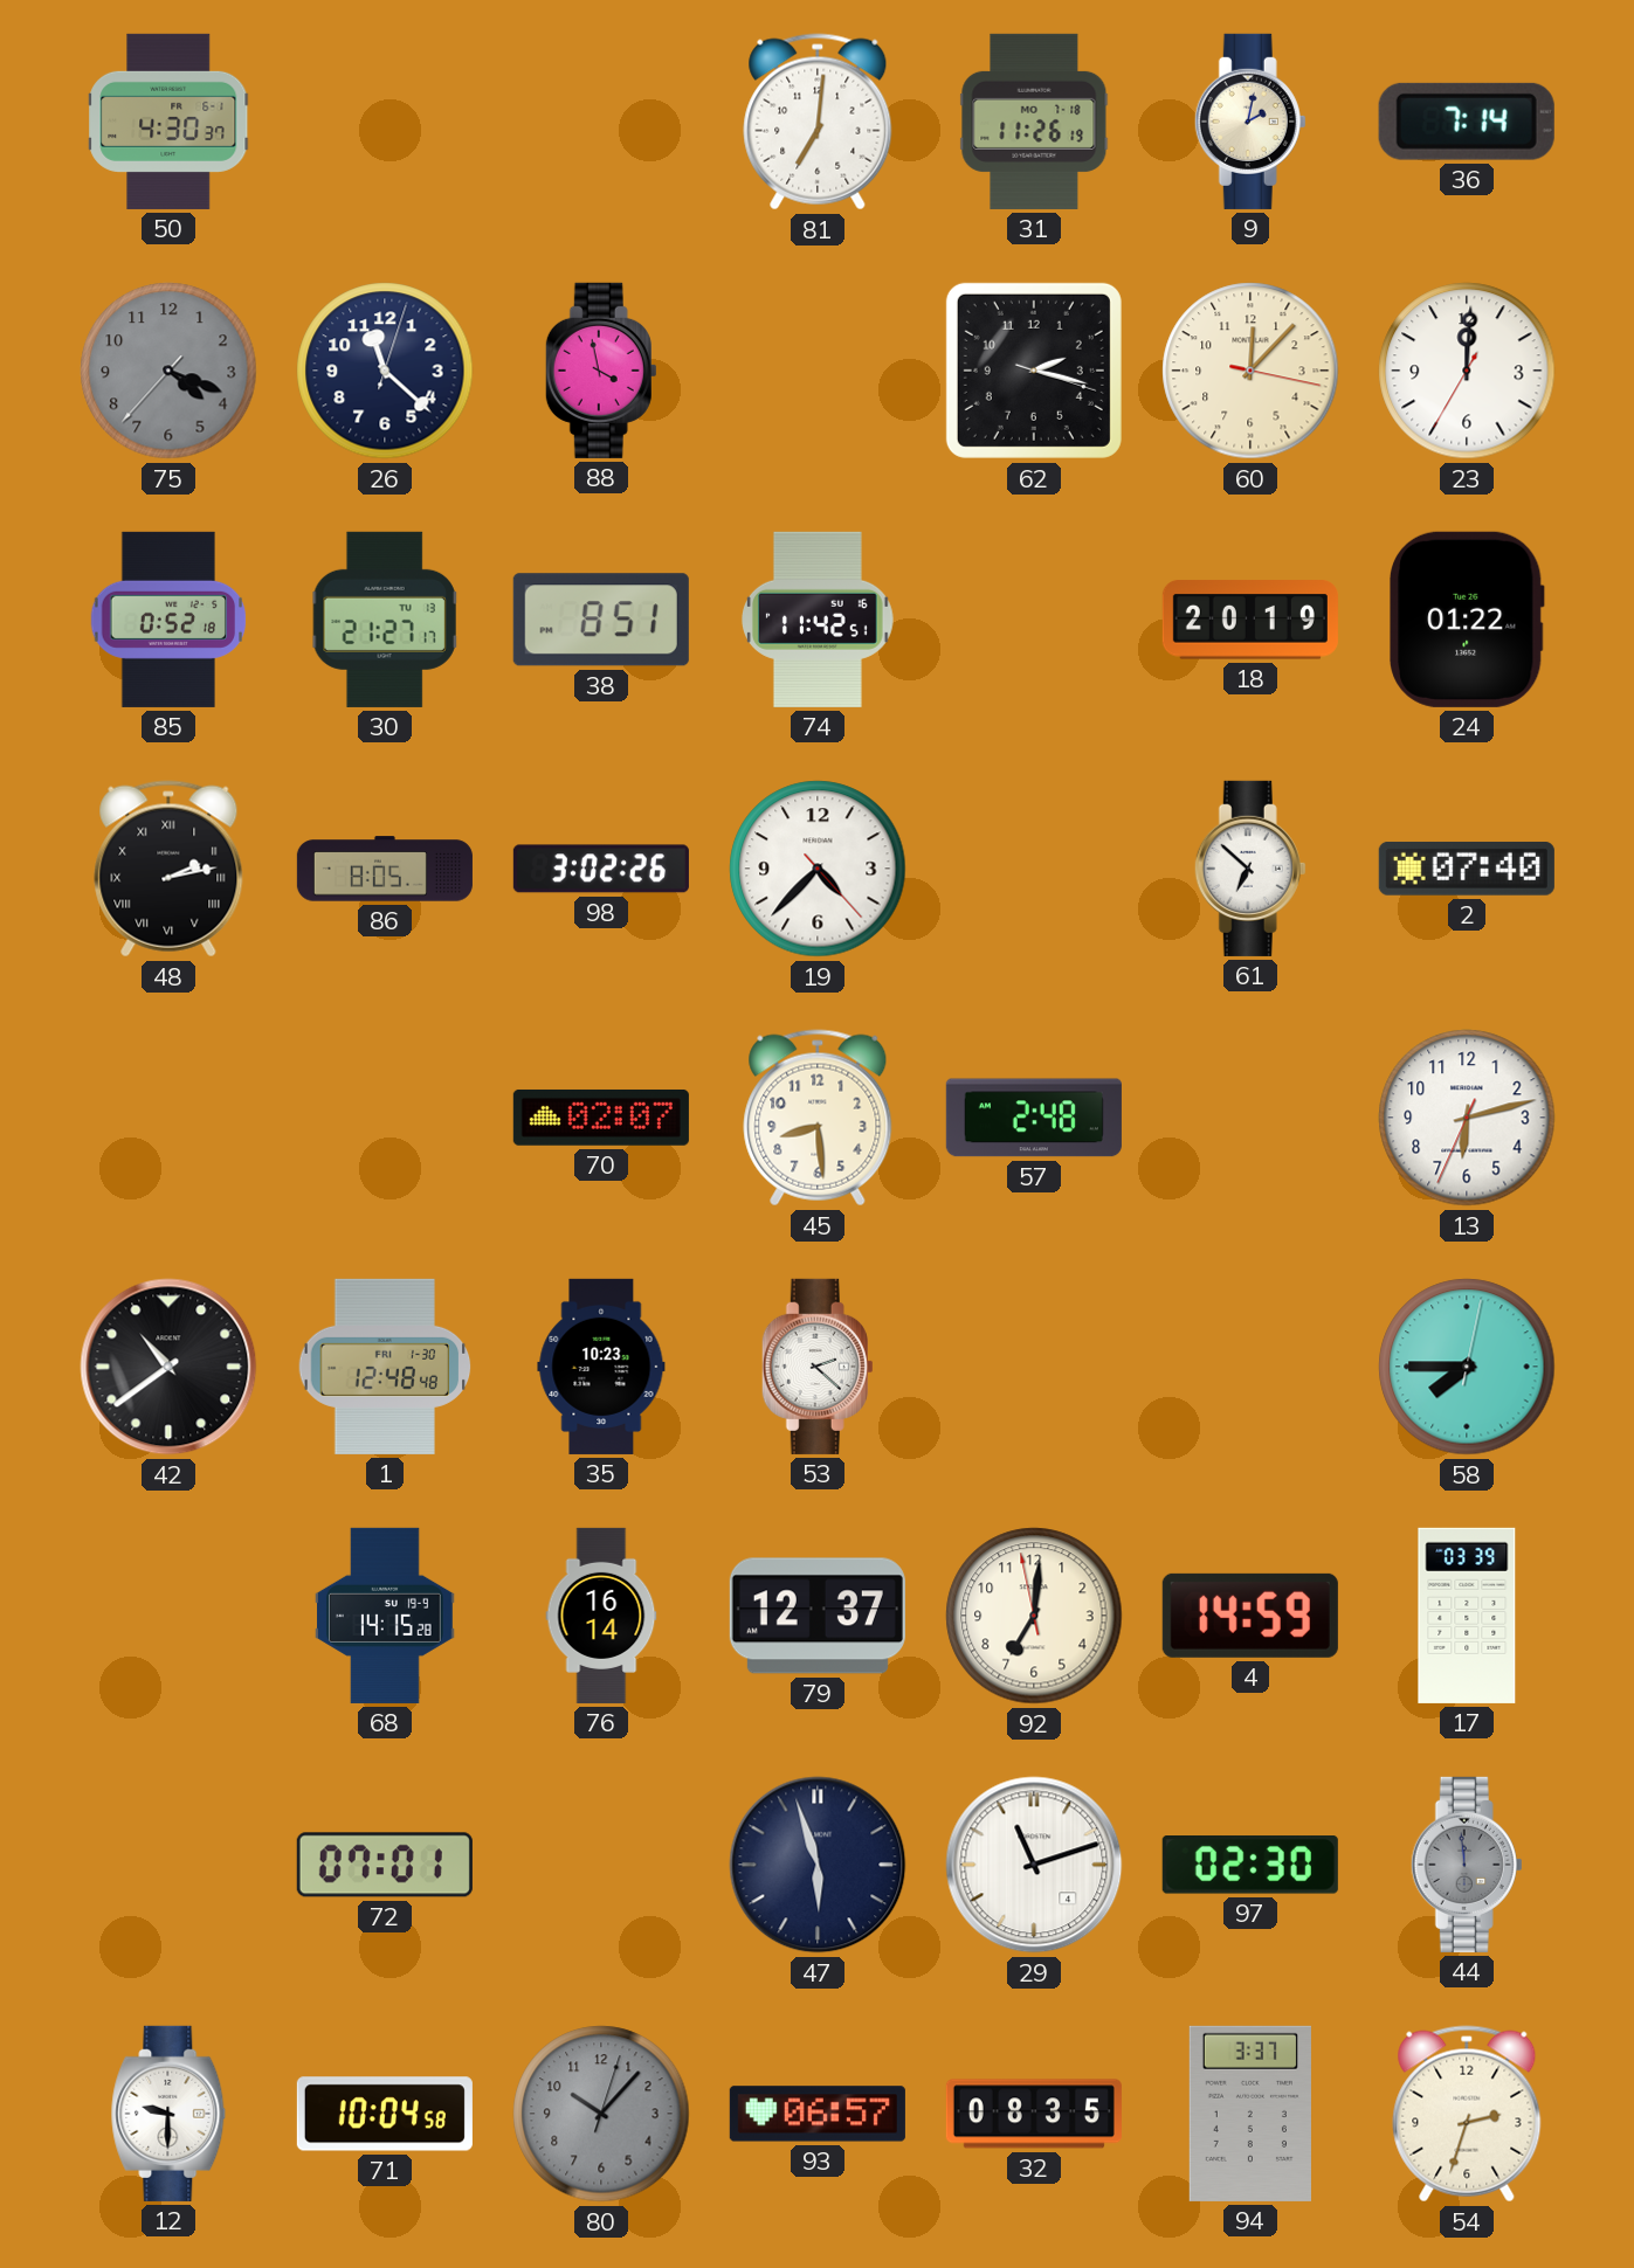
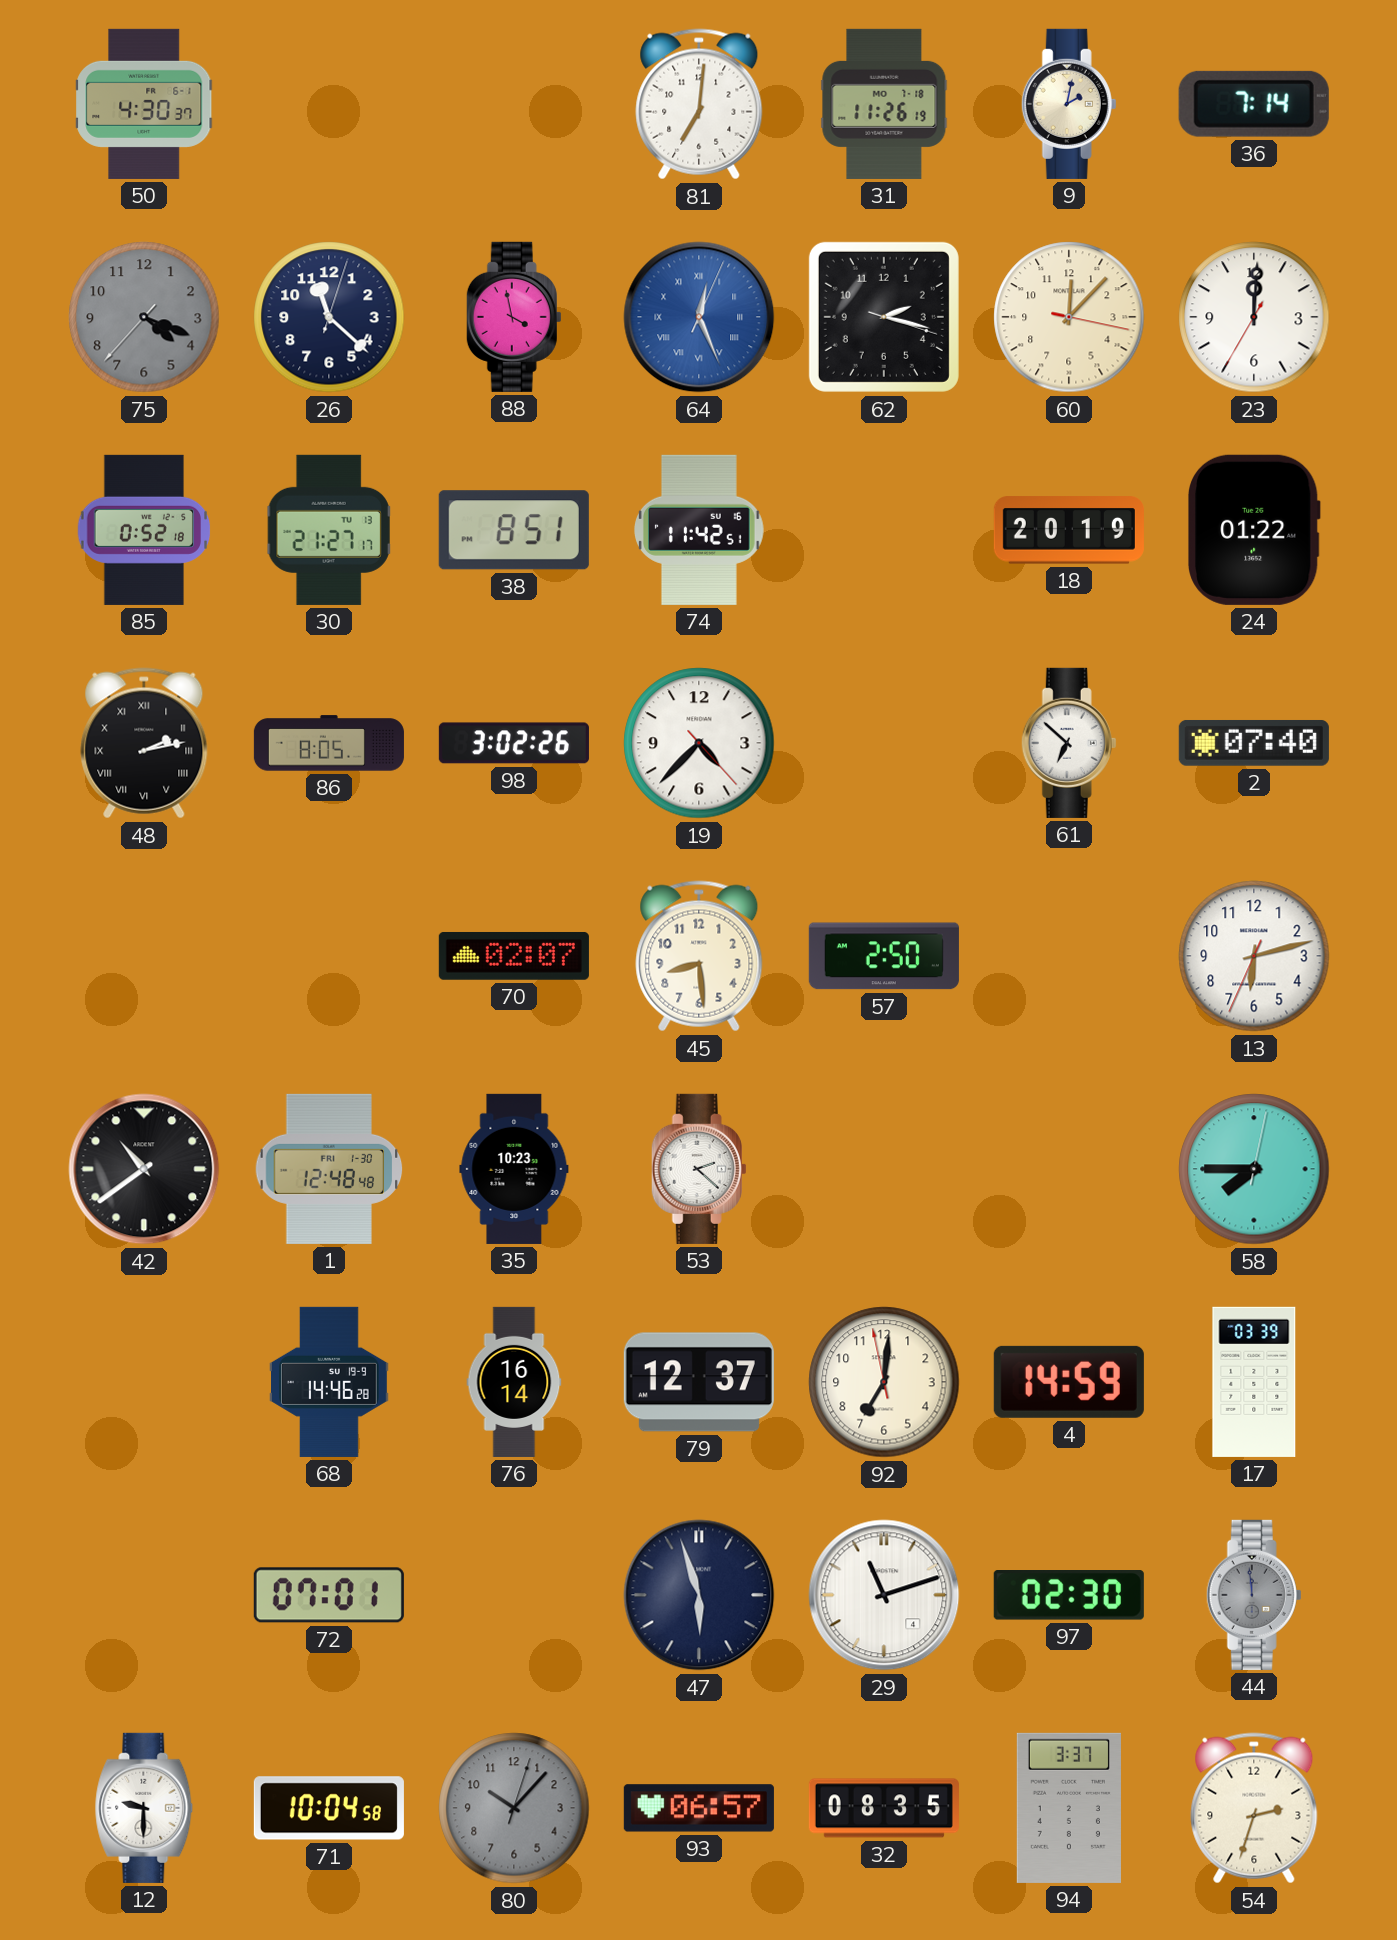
64: none -> 12:26 (699, 317)
57: 2:48 -> 2:50 (884, 956)
68: 14:15 -> 14:46 (330, 1382)
